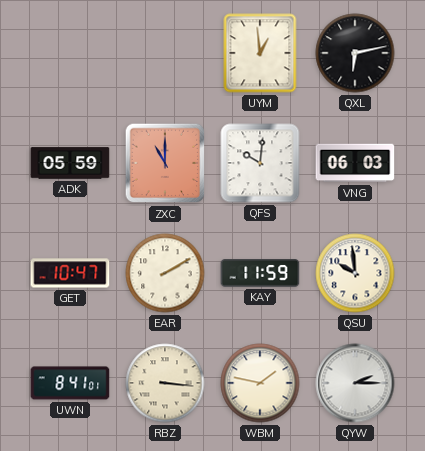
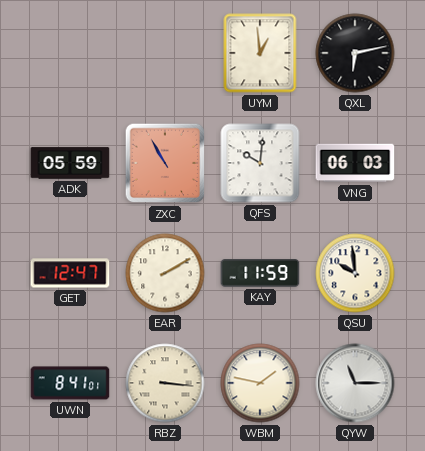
ZXC: 11:00 -> 10:55 (165, 163)
GET: 10:47 -> 12:47 (70, 273)
QYW: 2:15 -> 11:15 (355, 383)
